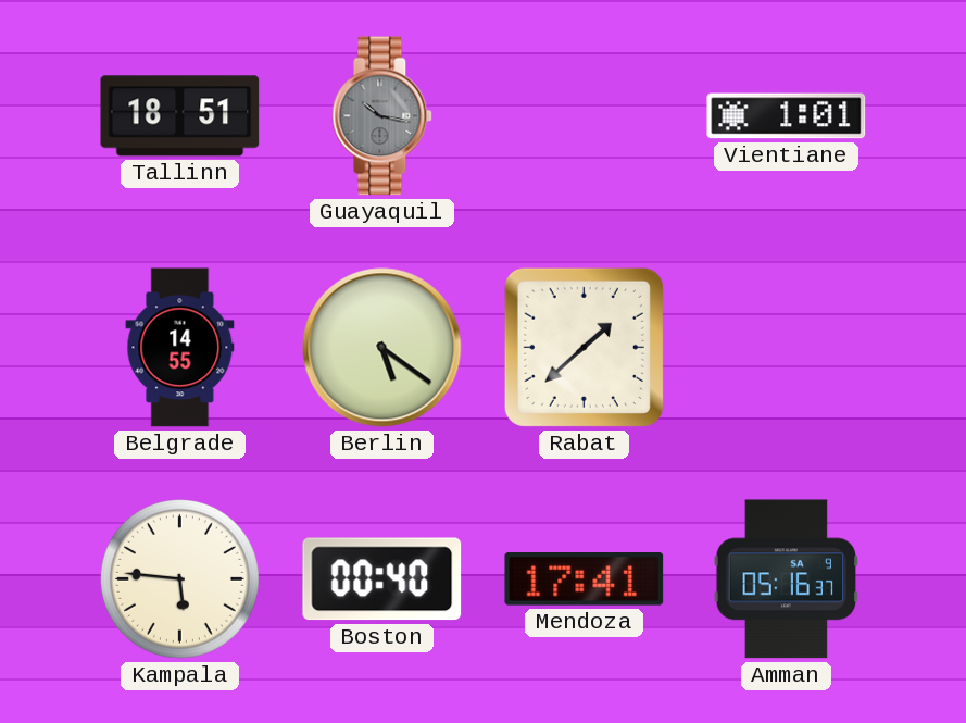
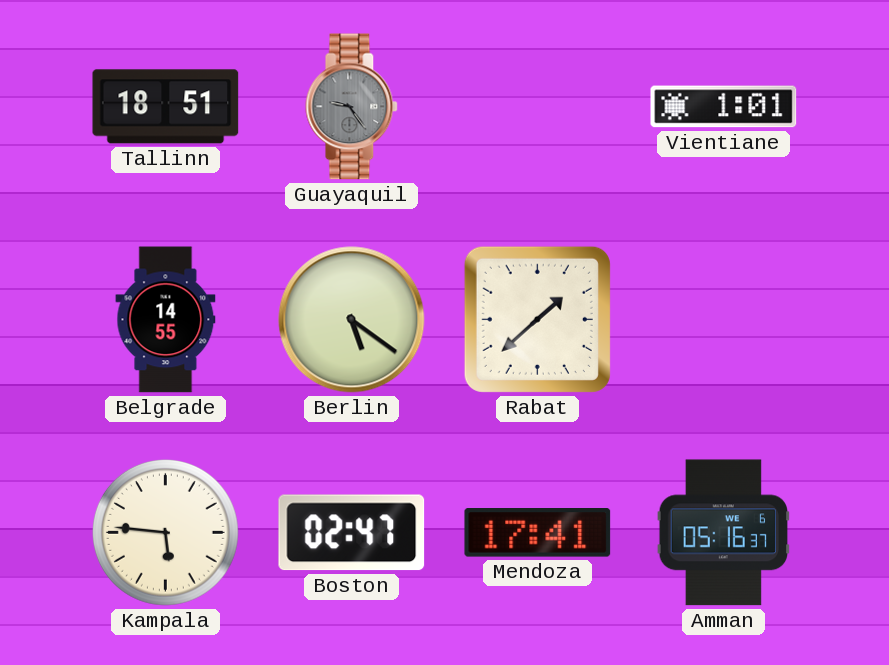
Guayaquil: 10:17 -> 9:24 (352, 107)
Boston: 00:40 -> 02:47 (352, 533)
Amman date: SA 9 -> WE 6 (723, 533)
